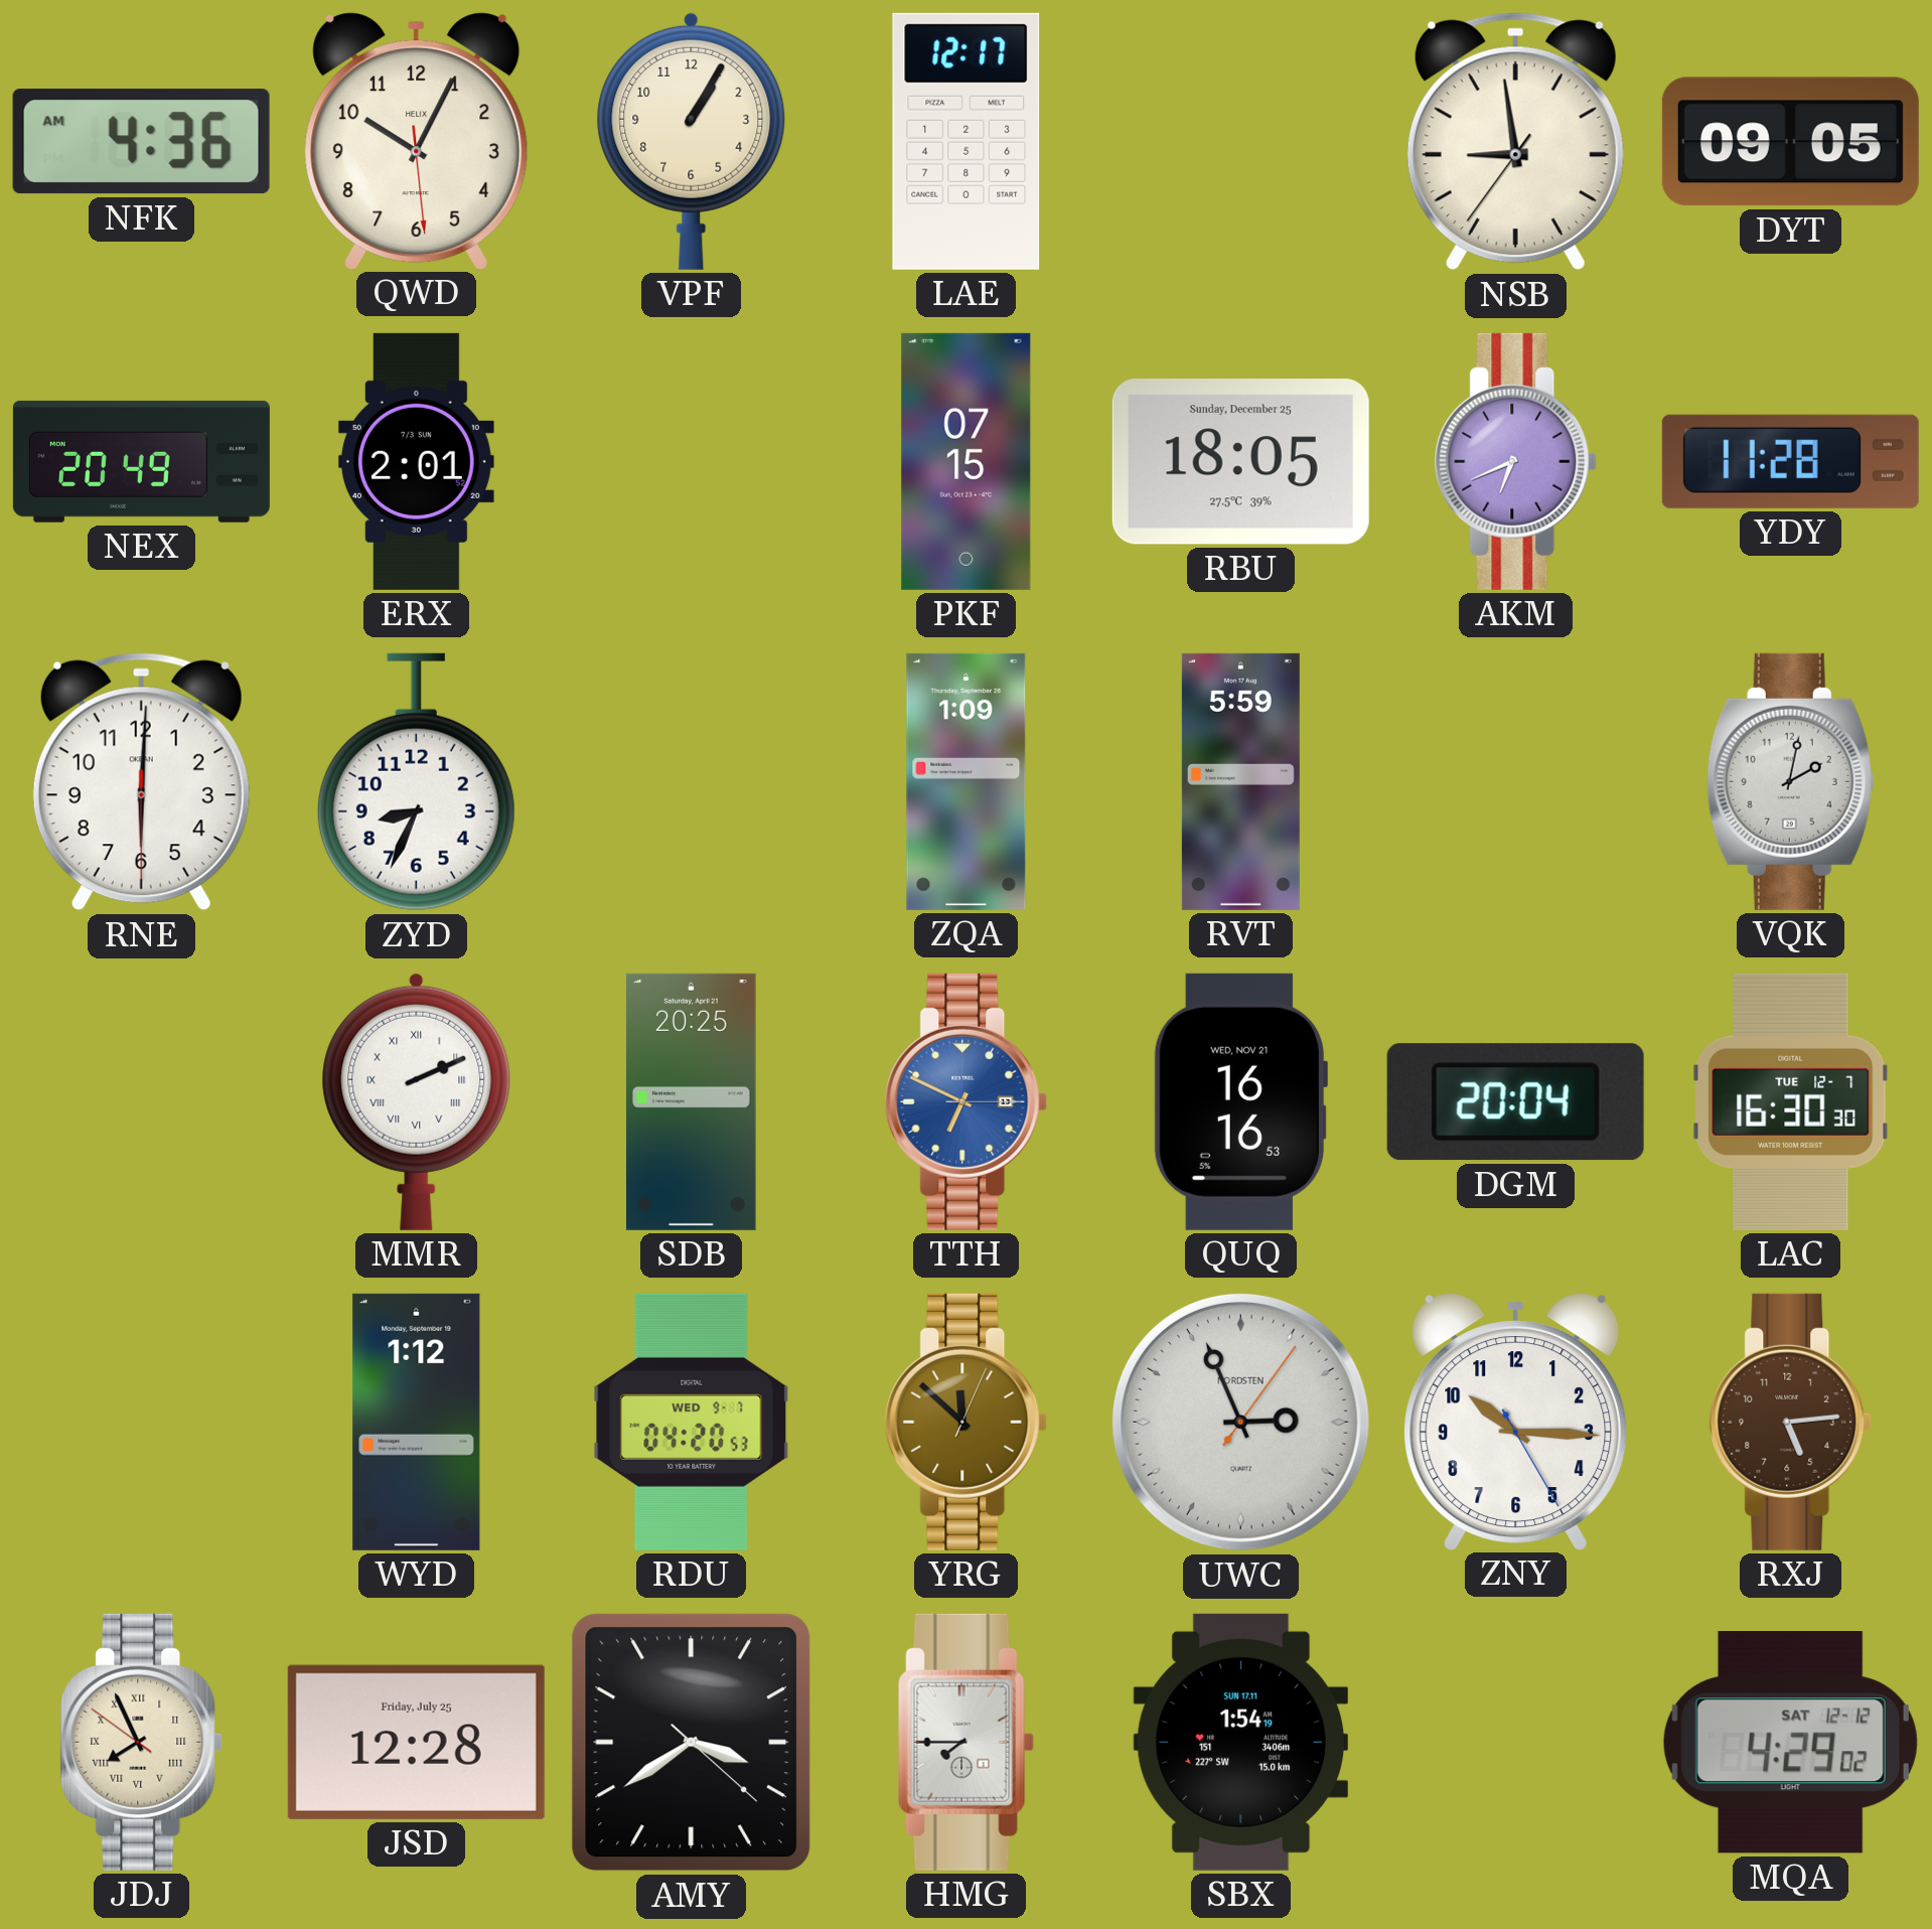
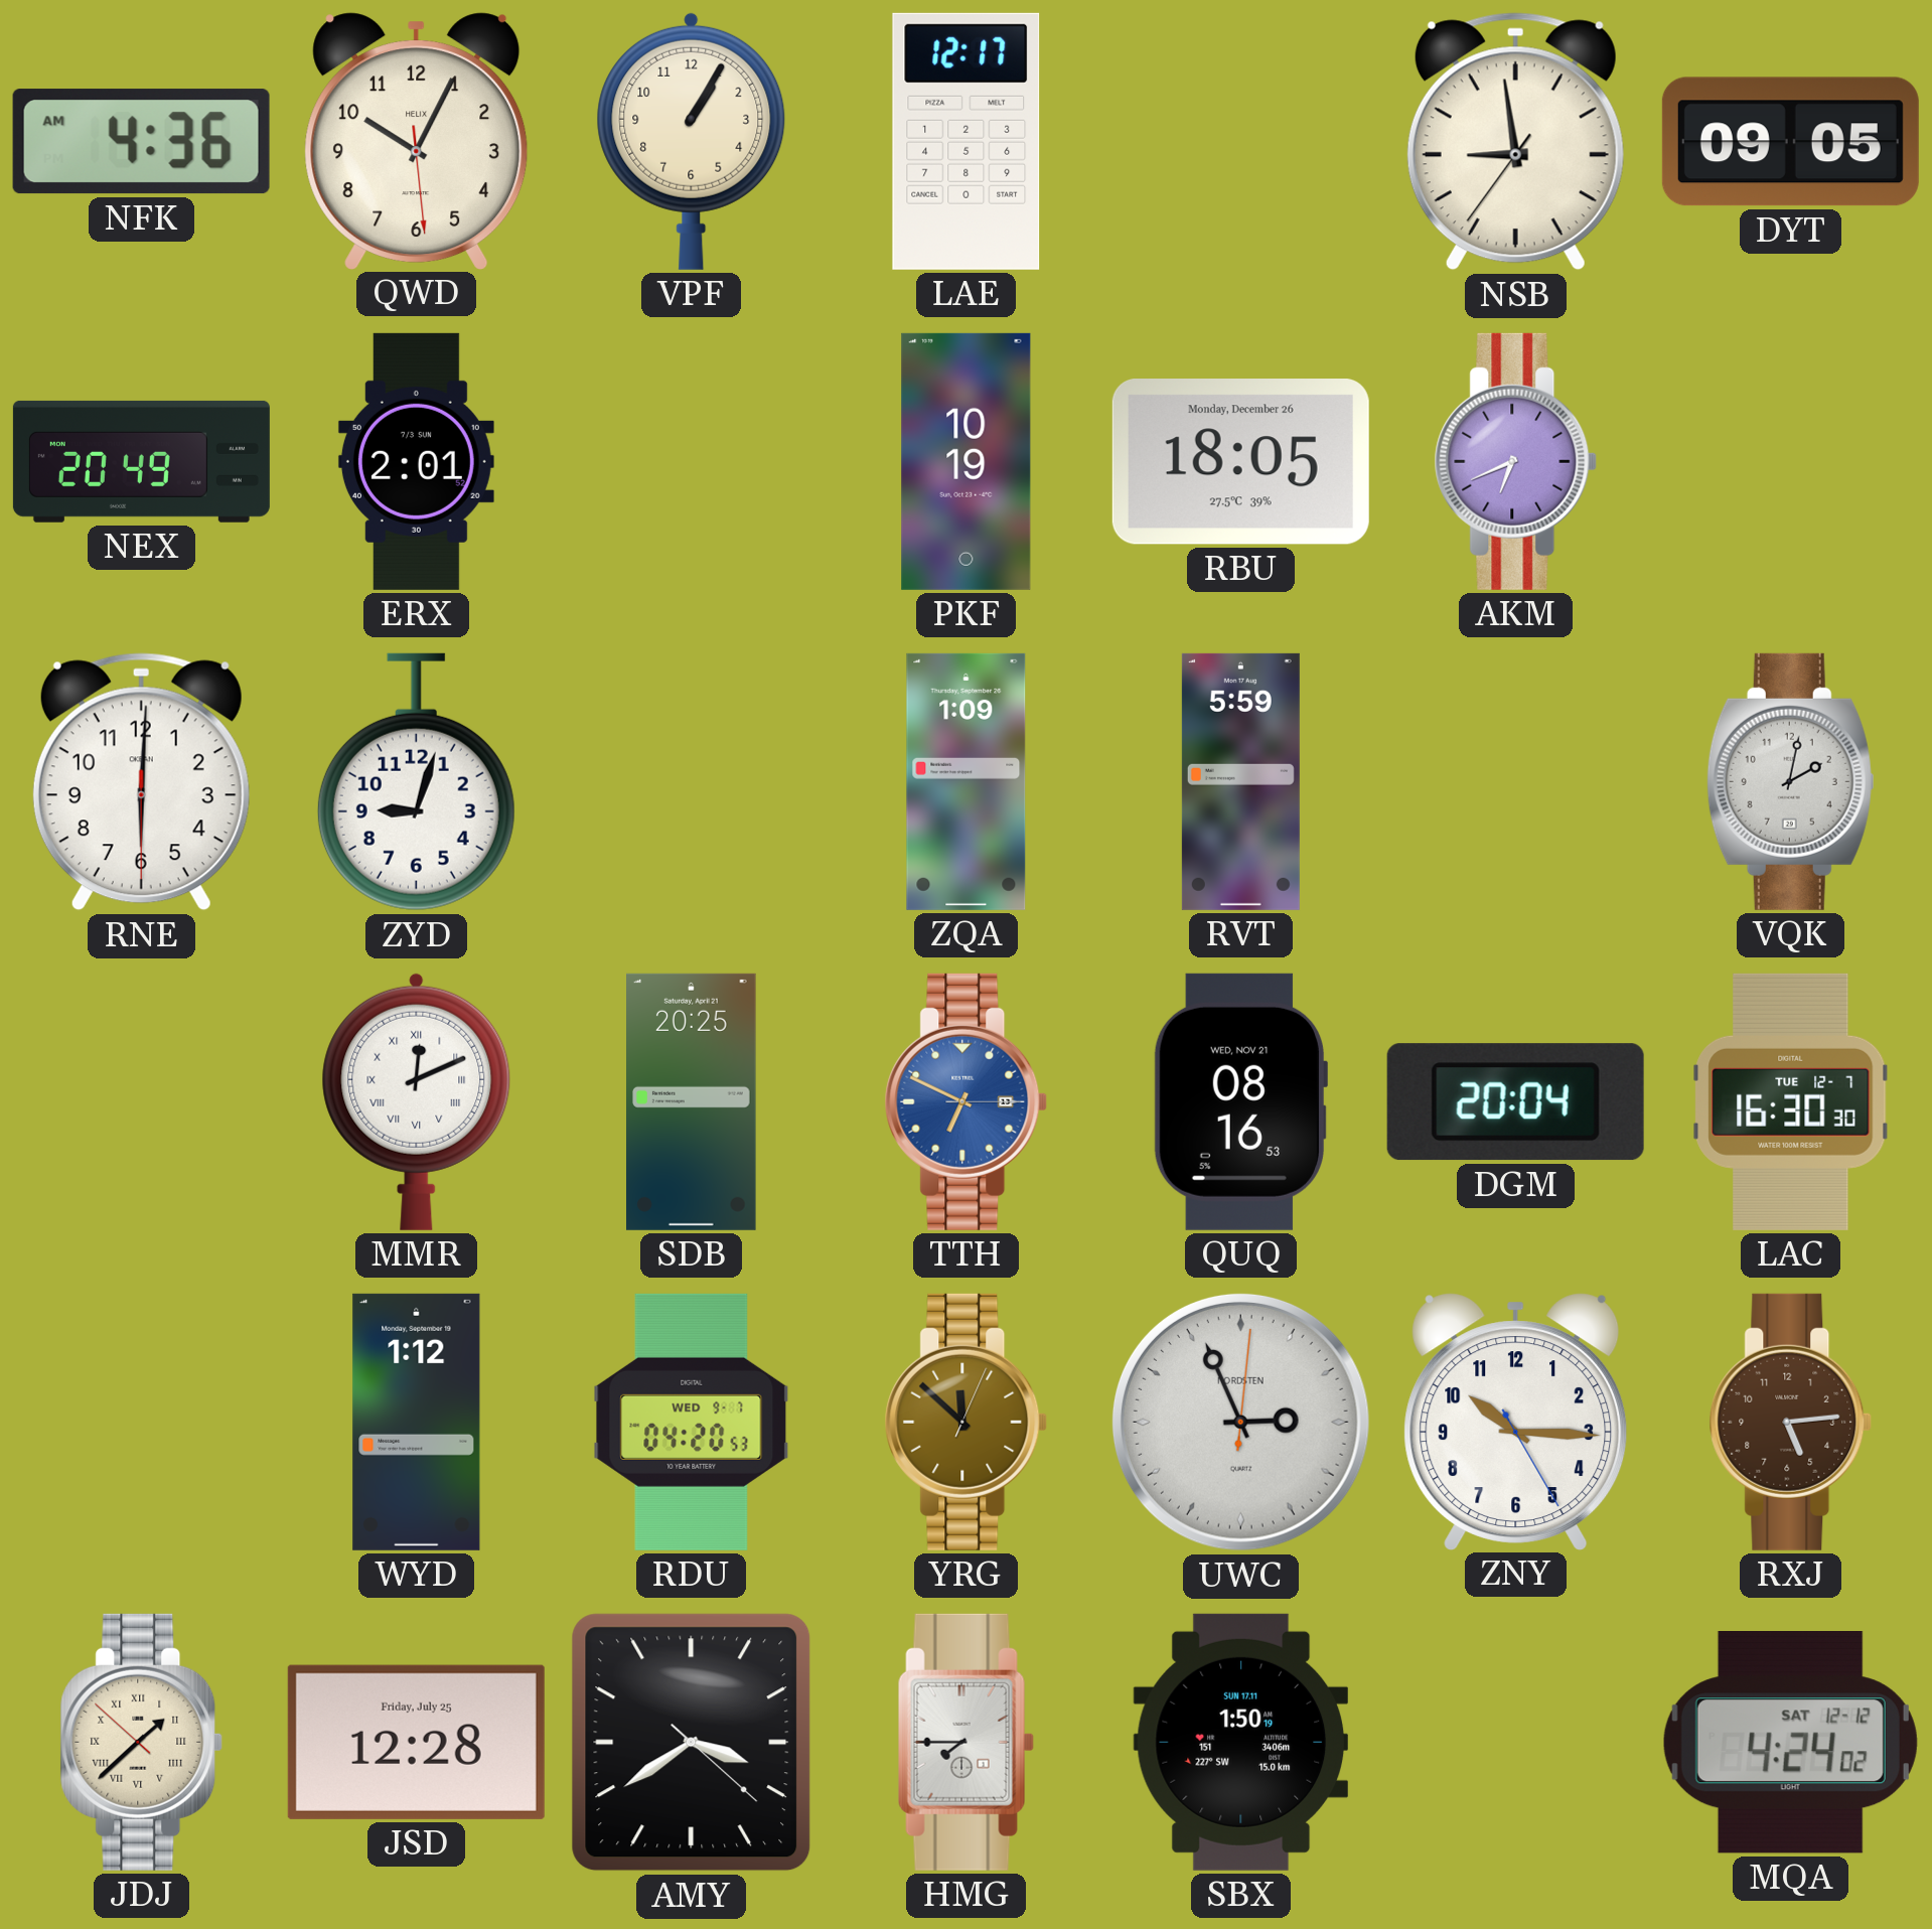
PKF: 07:15 -> 10:19 (967, 461)
RBU date: Sunday, December 25 -> Monday, December 26 (1240, 462)
YDY: 11:28 -> none (1790, 461)
ZYD: 8:34 -> 9:03 (416, 782)
MMR: 2:11 -> 12:11 (417, 1101)
QUQ: 16:16 -> 08:16 (1239, 1101)
UWC: 2:56:06 -> 2:56:01 (1240, 1422)
JDJ: 7:55 -> 1:37 (142, 1742)
SBX: 1:54 -> 1:50 (1240, 1742)
MQA: 4:29 -> 4:24 (1790, 1743)
